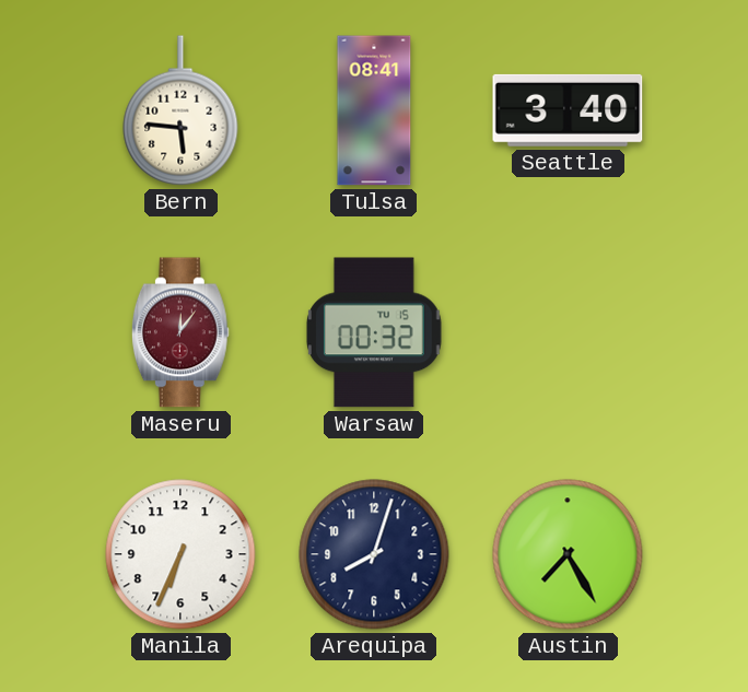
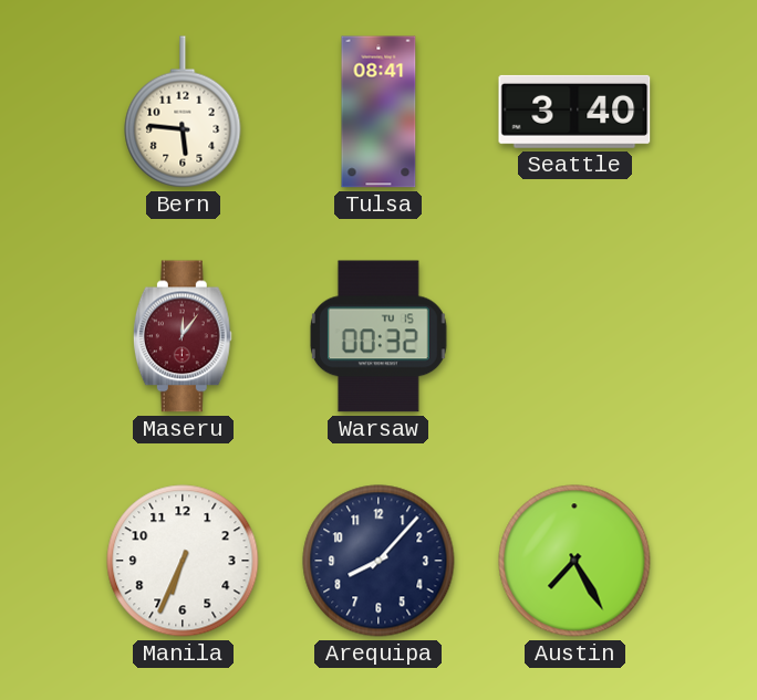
Arequipa: 8:03 -> 8:07 (378, 561)
